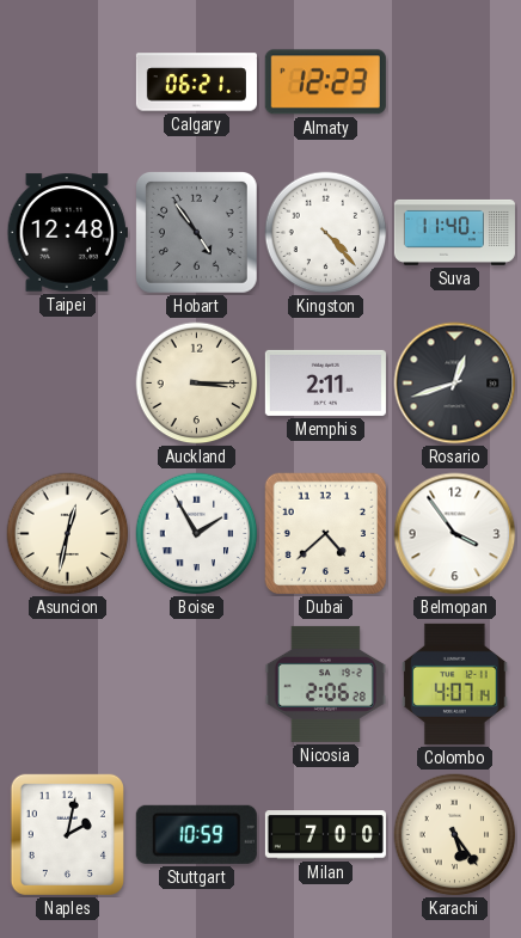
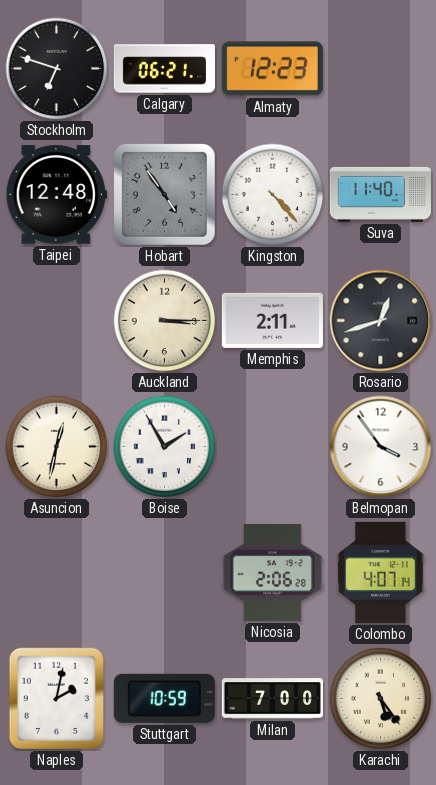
Stockholm: none -> 6:48 (57, 69)
Dubai: 4:38 -> none (326, 534)
